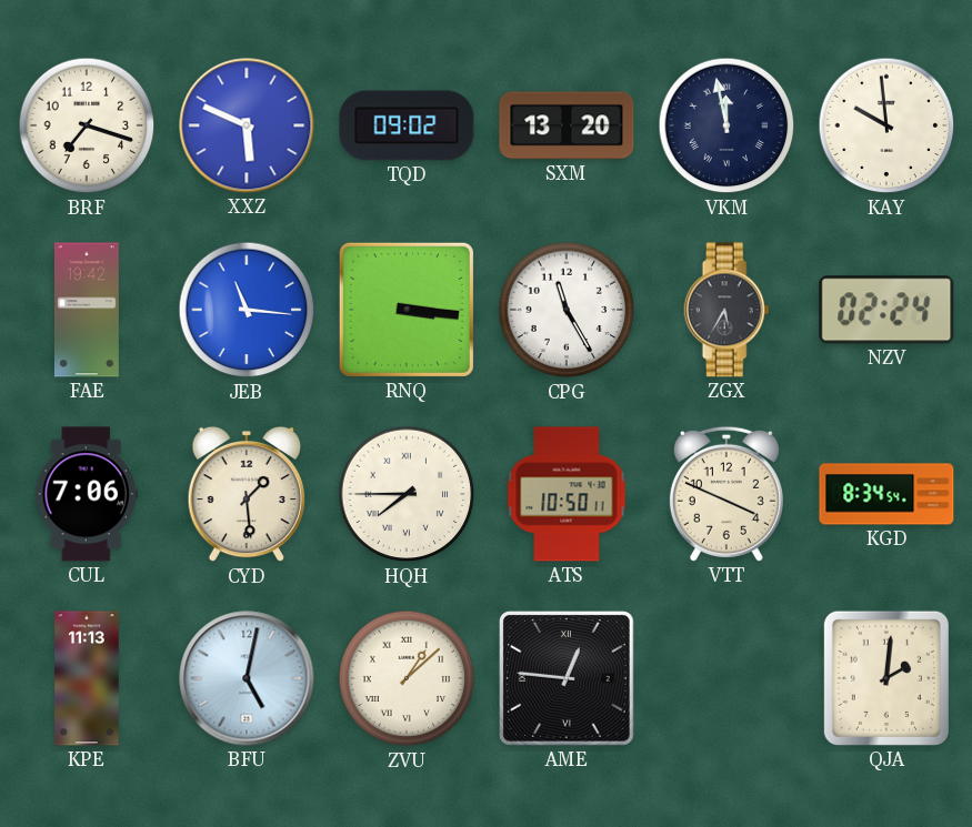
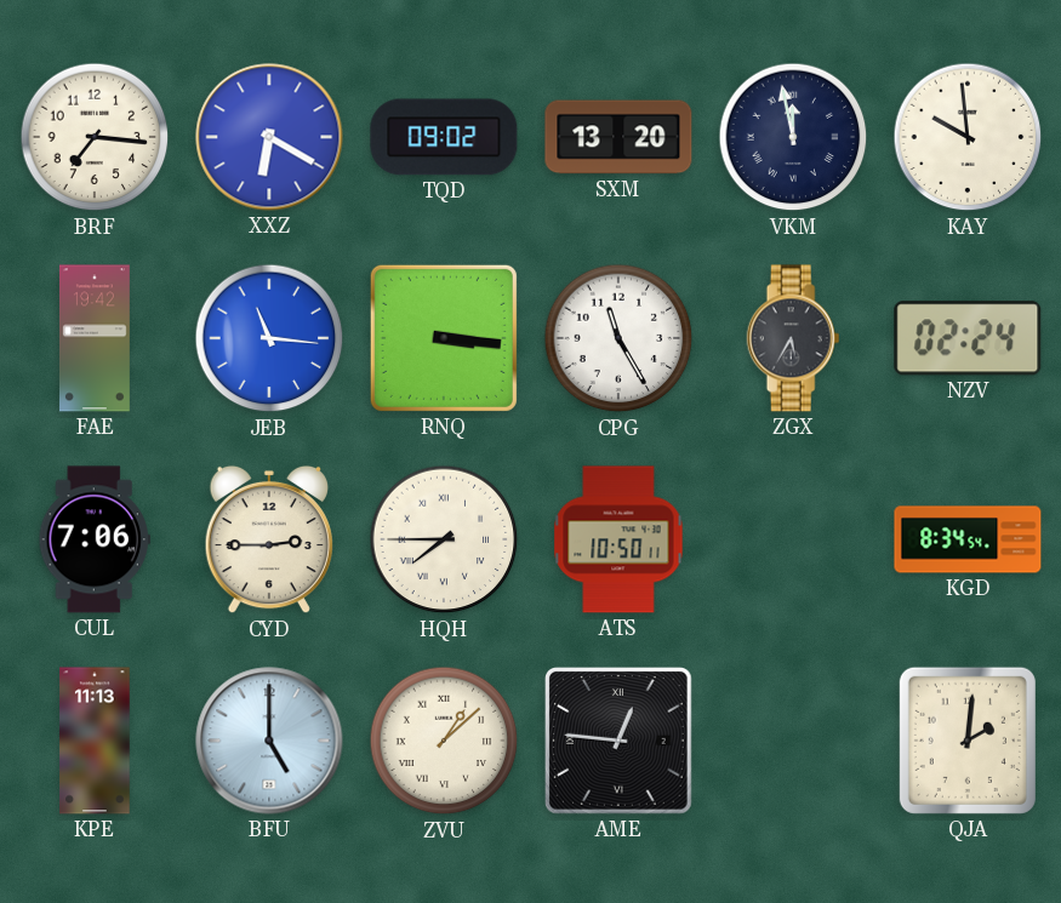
BRF: 7:18 -> 7:16 (95, 137)
XXZ: 5:49 -> 6:20 (269, 137)
CYD: 1:29 -> 2:45 (269, 539)
VTT: 3:49 -> none (727, 494)
BFU: 5:02 -> 5:00 (269, 741)
